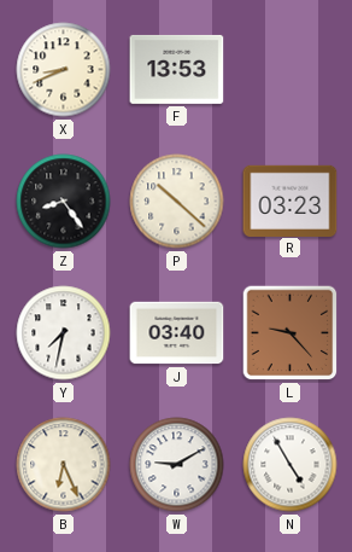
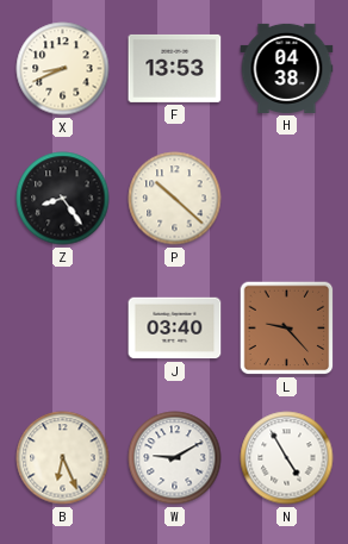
H: none -> 04:38 (287, 68)
R: 03:23 -> none (291, 201)
Y: 7:32 -> none (64, 333)
